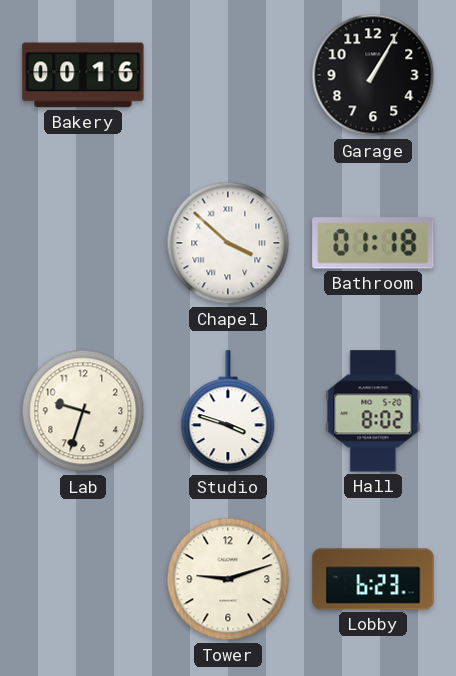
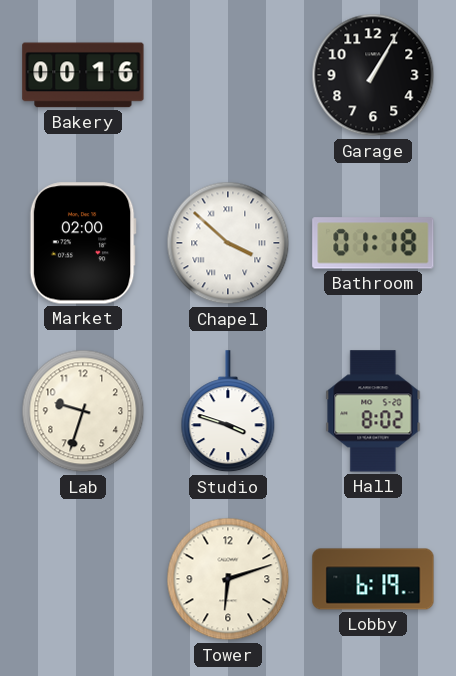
Market: none -> 02:00 (83, 243)
Tower: 9:12 -> 6:12 (228, 579)
Lobby: 6:23 -> 6:19 (373, 579)
